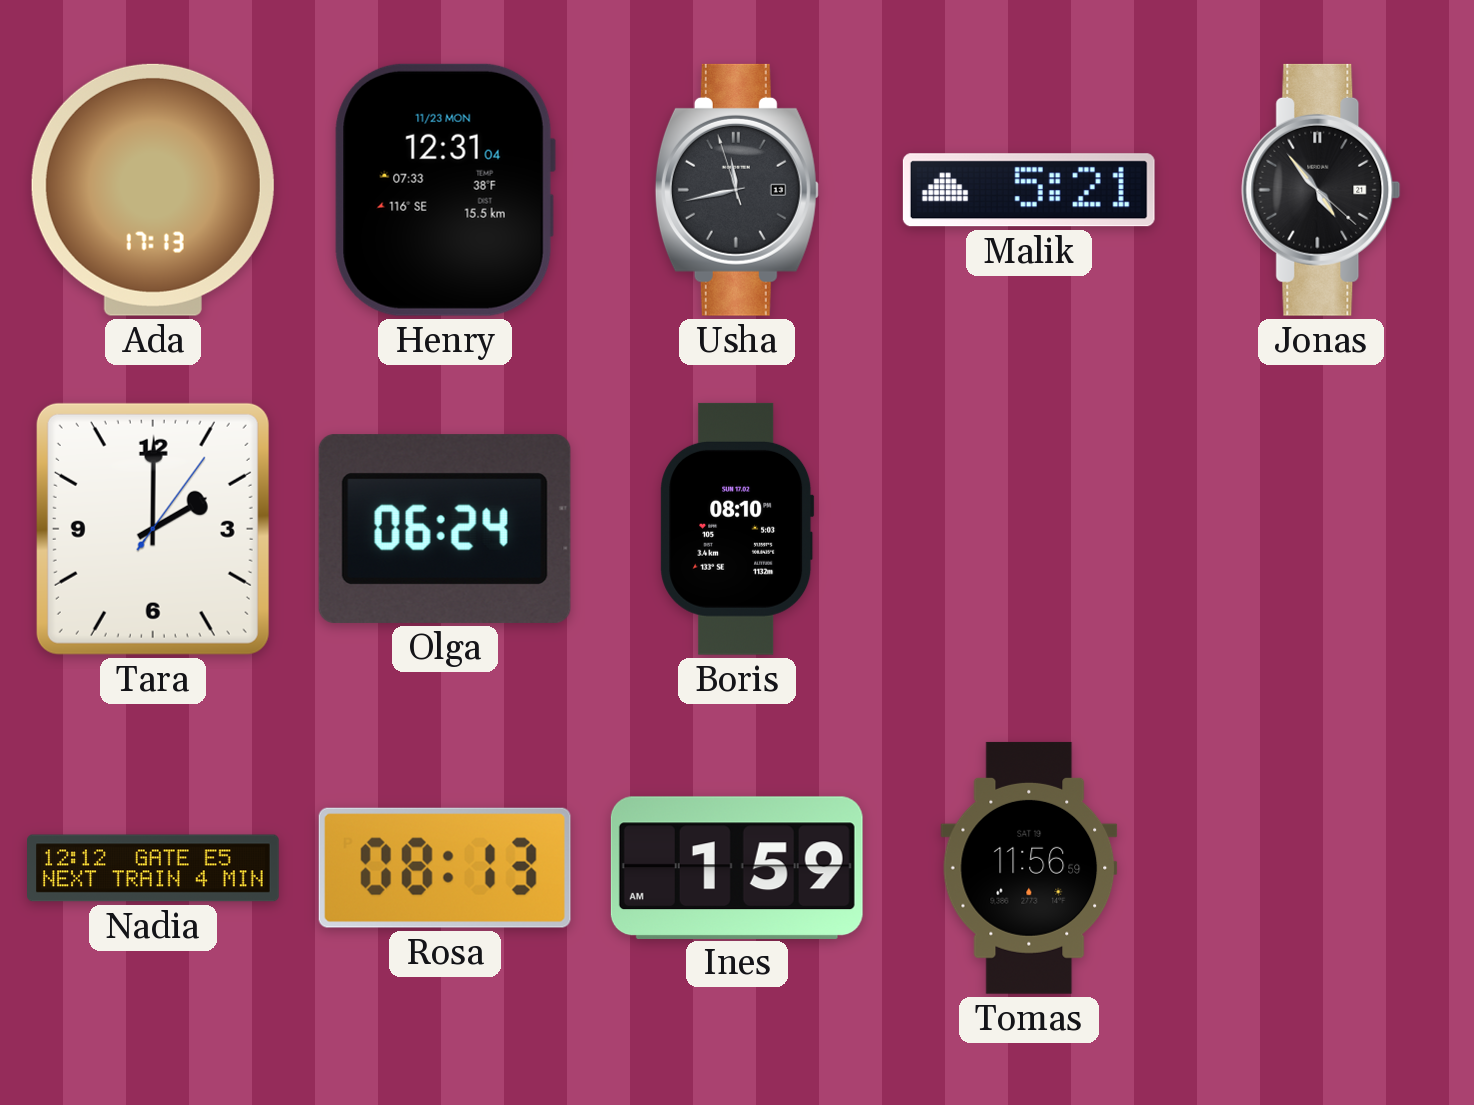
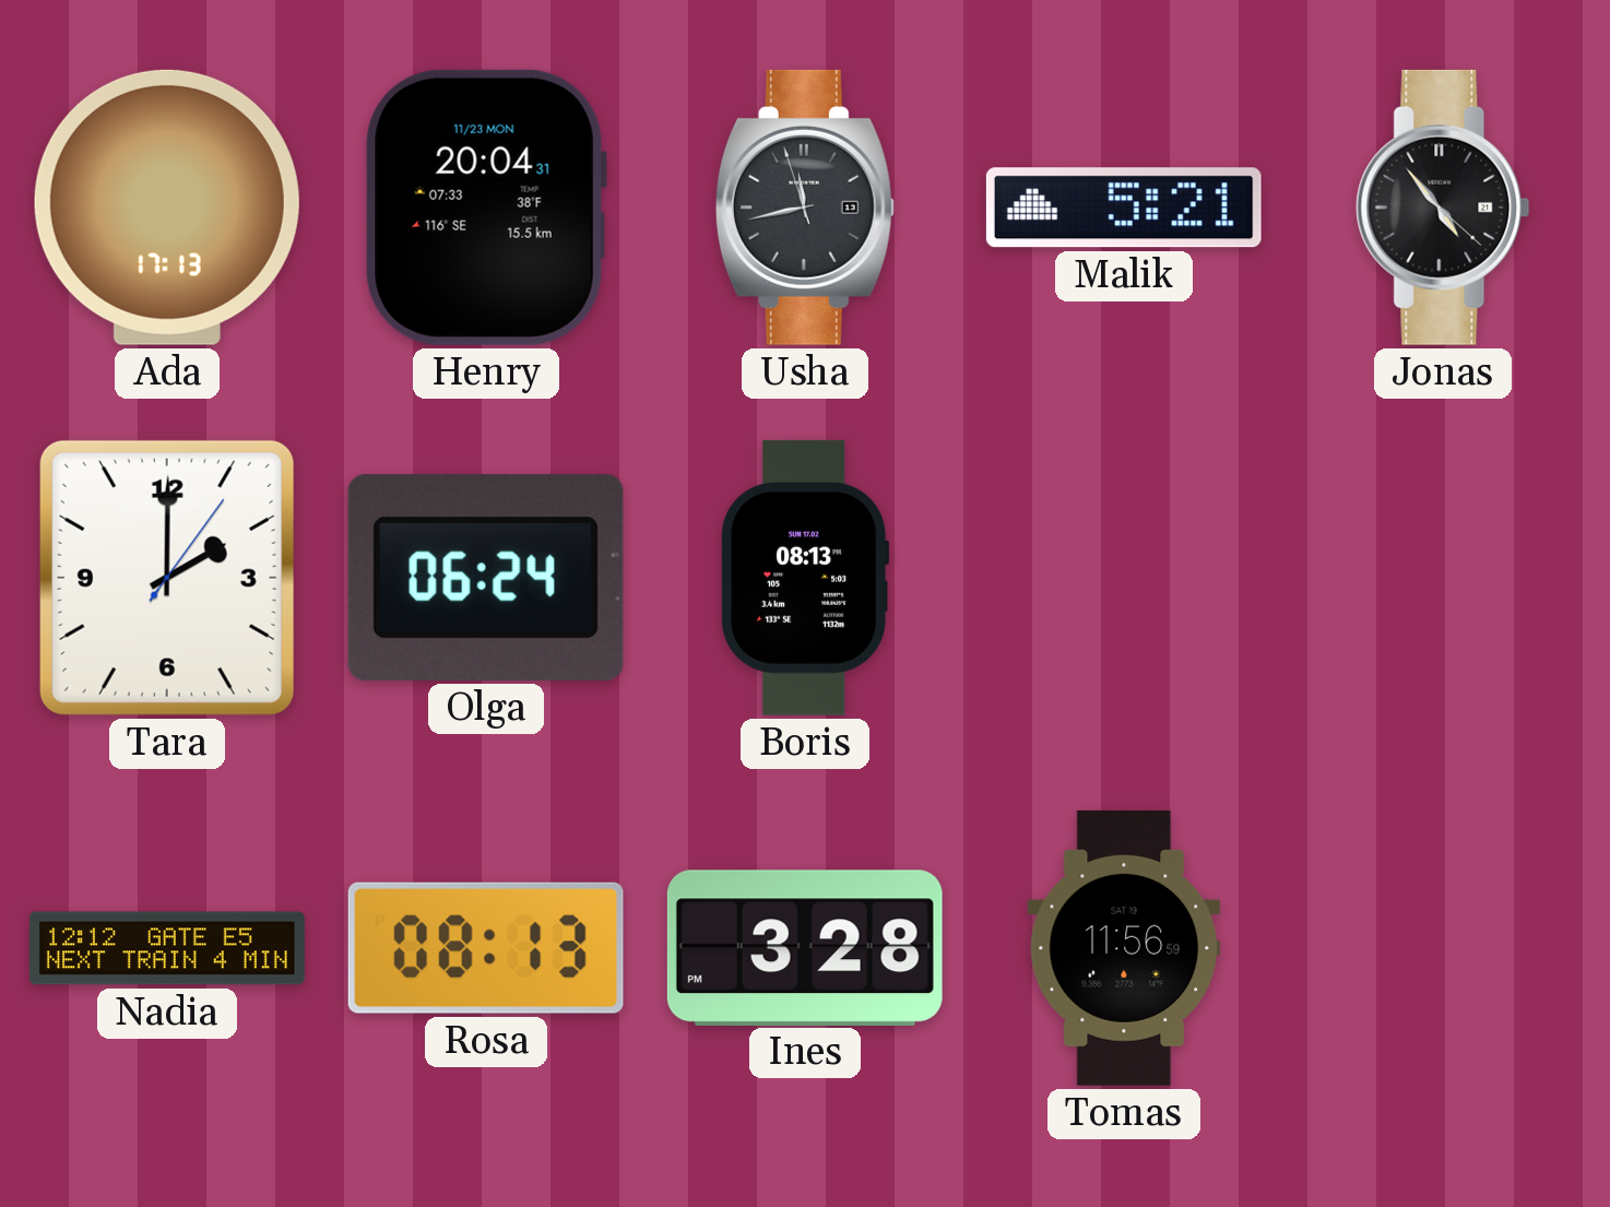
Henry: 12:31 -> 20:04 (486, 208)
Boris: 08:10 -> 08:13 (805, 578)
Ines: 1:59 -> 3:28 (805, 947)
